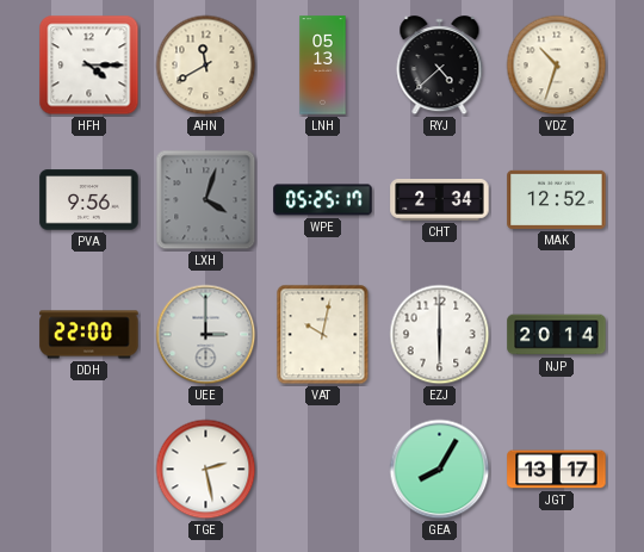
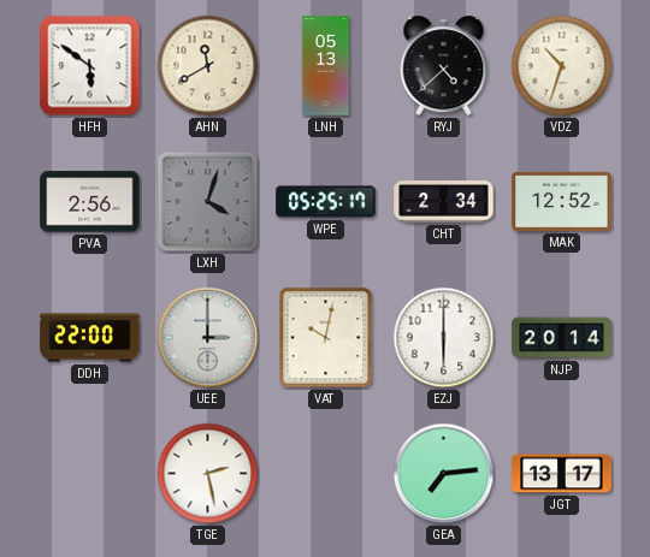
HFH: 4:15 -> 5:51 (90, 66)
PVA: 9:56 -> 2:56 (90, 202)
GEA: 8:05 -> 7:14 (444, 474)
